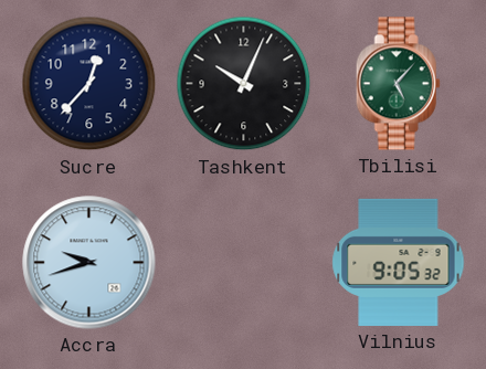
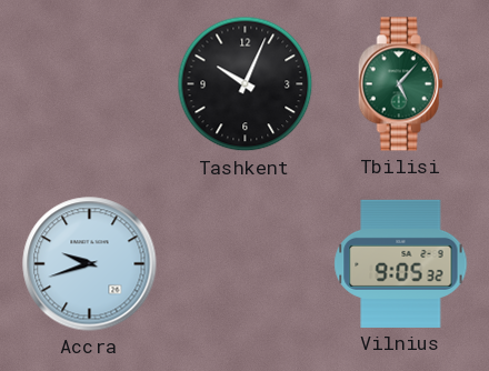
Sucre: 12:37 -> none (89, 84)
